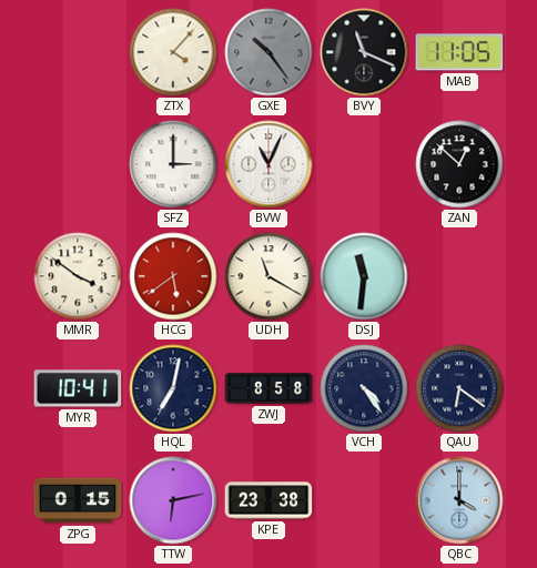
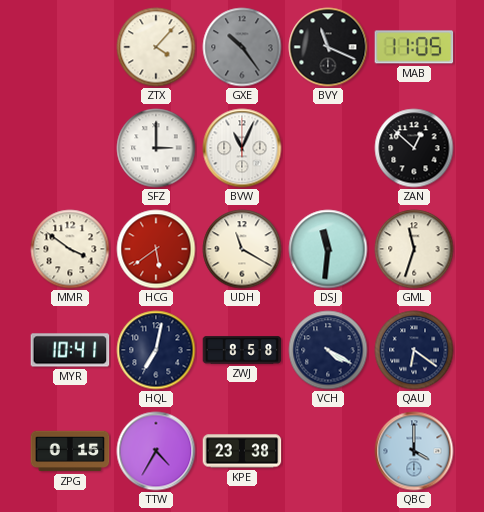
GML: none -> 11:33 (414, 249)
VCH: 4:24 -> 4:20 (328, 350)
TTW: 6:13 -> 4:35 (156, 451)
